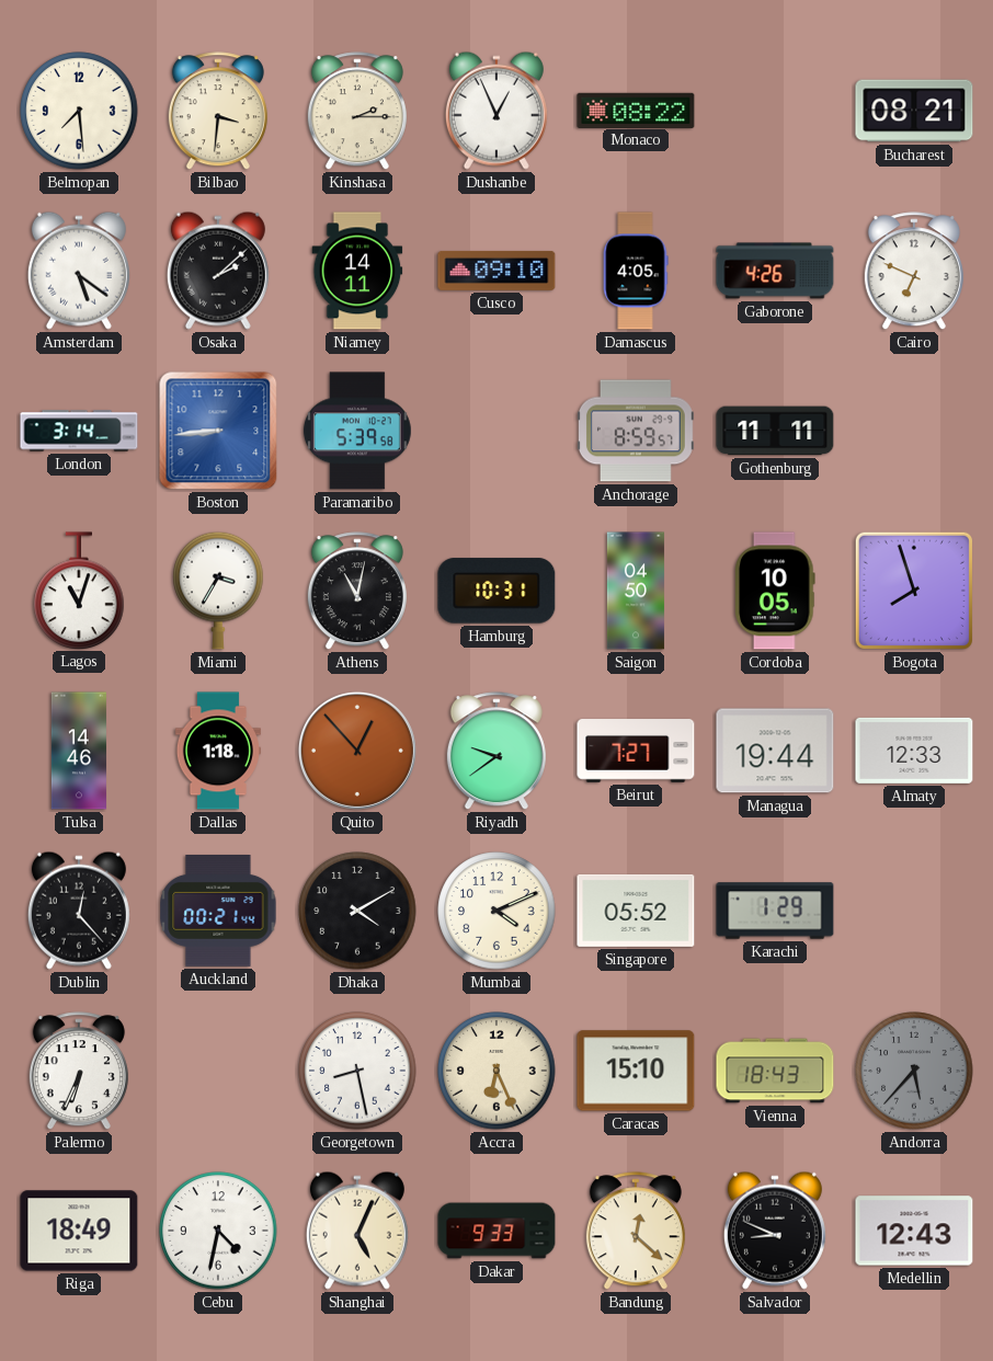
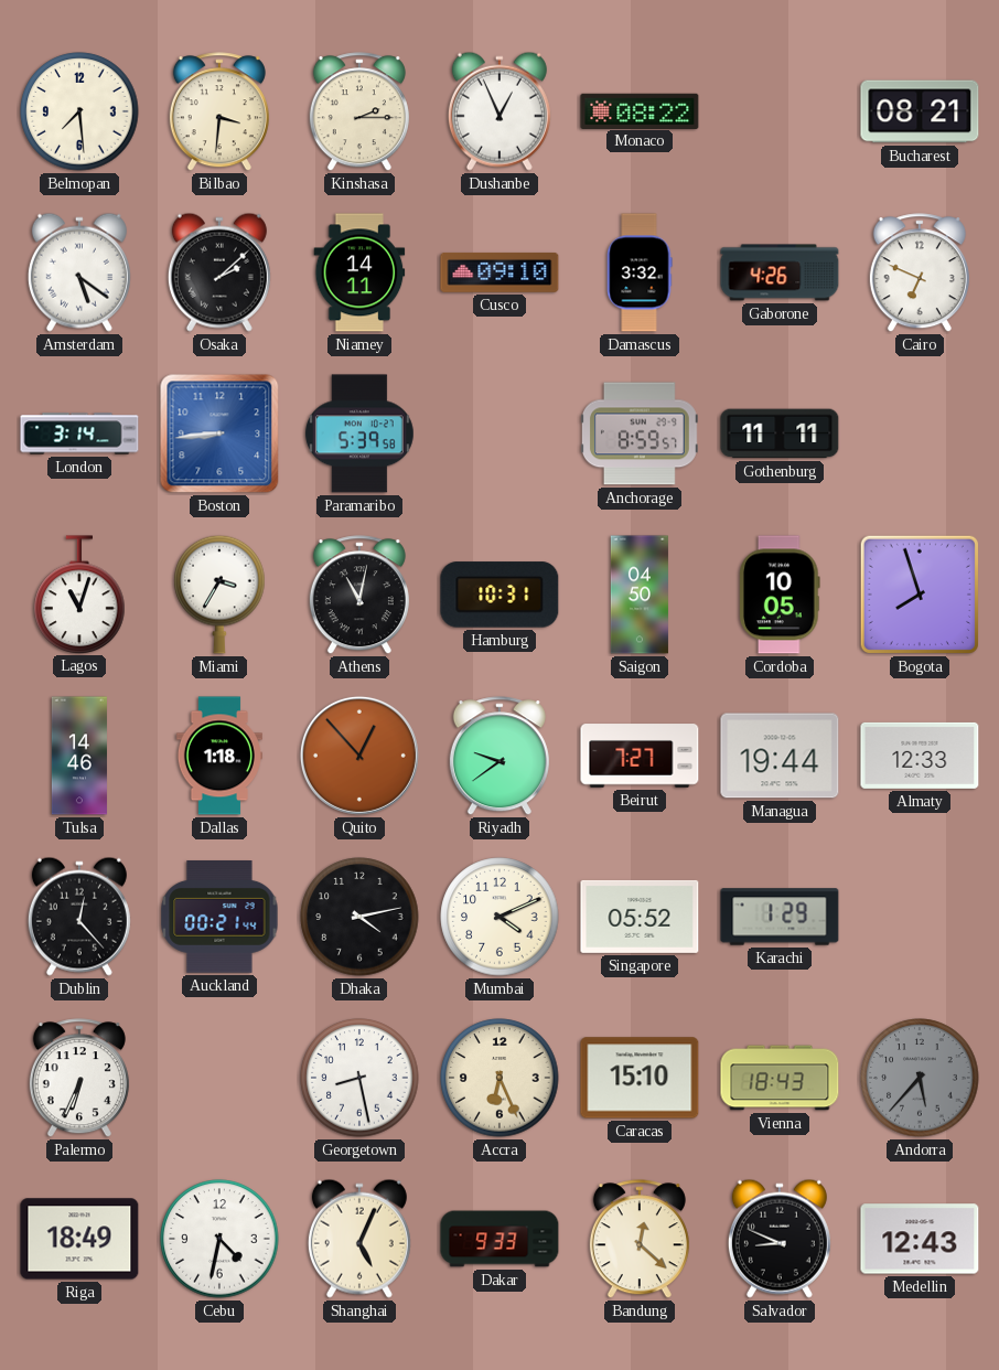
Damascus: 4:05 -> 3:32 (640, 272)
Dhaka: 4:10 -> 4:13 (359, 917)
